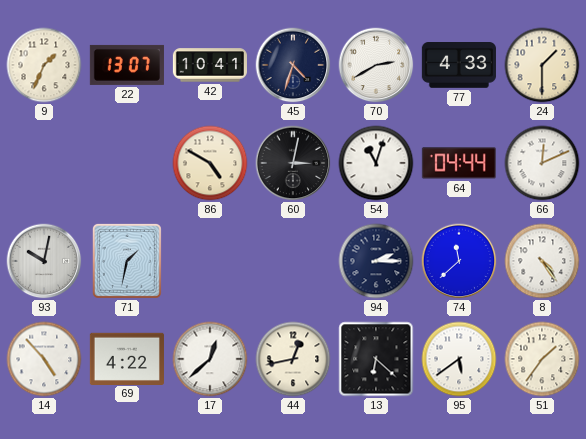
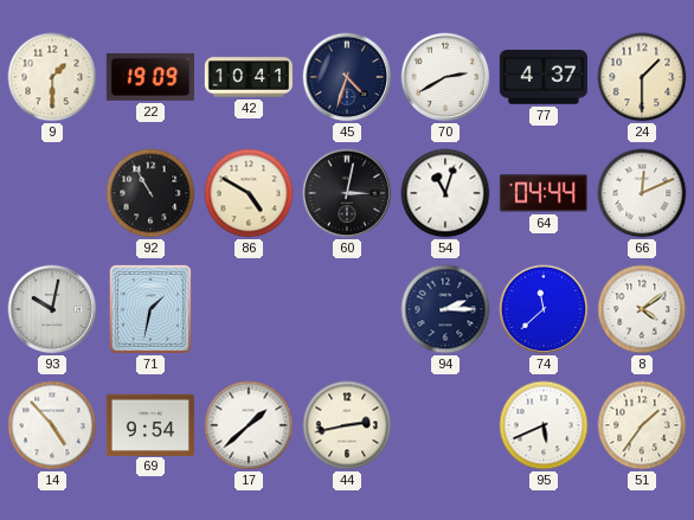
9: 1:34 -> 1:30 (52, 77)
22: 13:07 -> 19:09 (150, 77)
77: 4:33 -> 4:37 (544, 78)
92: none -> 10:55 (150, 193)
8: 4:24 -> 4:09 (642, 309)
69: 4:22 -> 9:54 (150, 424)
17: 12:38 -> 1:38 (249, 425)
44: 12:43 -> 2:43 (347, 425)
13: 6:22 -> none (376, 359)
95: 5:39 -> 5:41 (544, 425)
